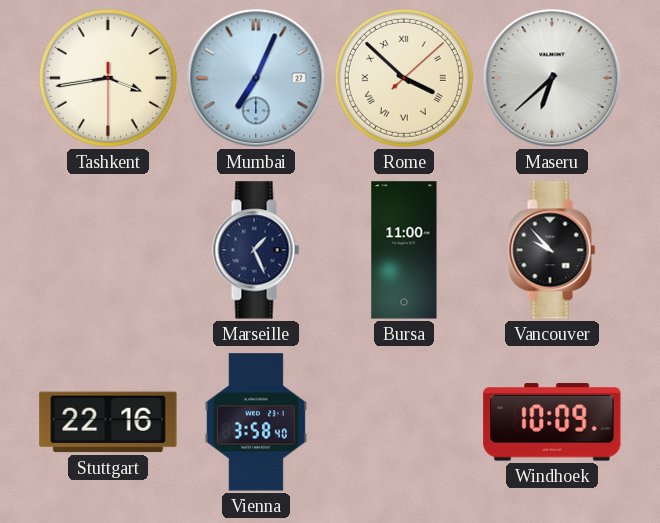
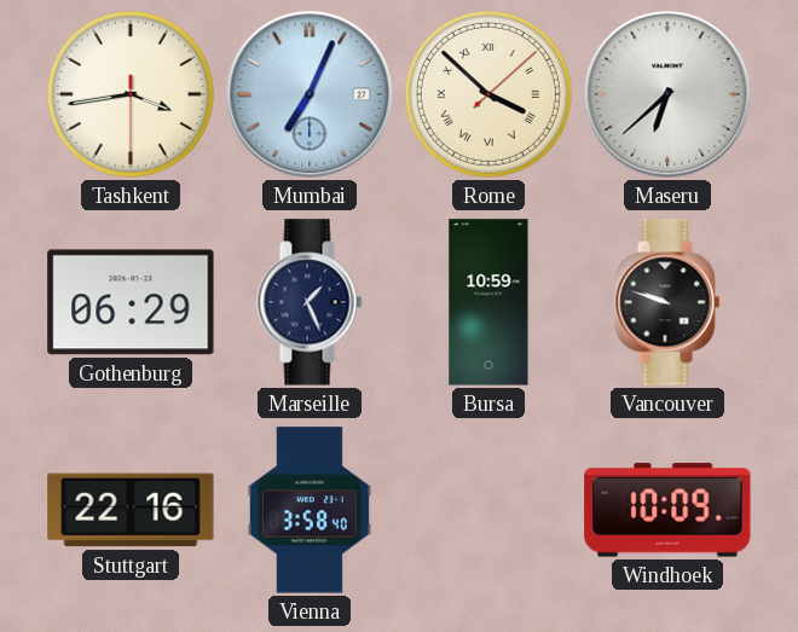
Gothenburg: none -> 06:29 (131, 302)
Bursa: 11:00 -> 10:59 (488, 302)
Vancouver: 9:53 -> 9:48 (667, 302)
